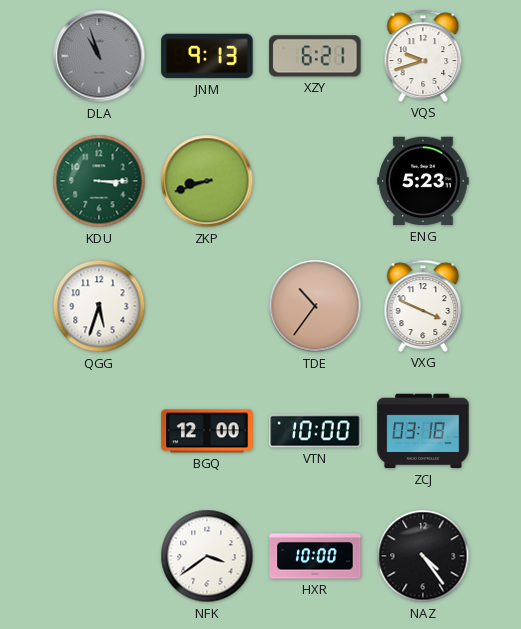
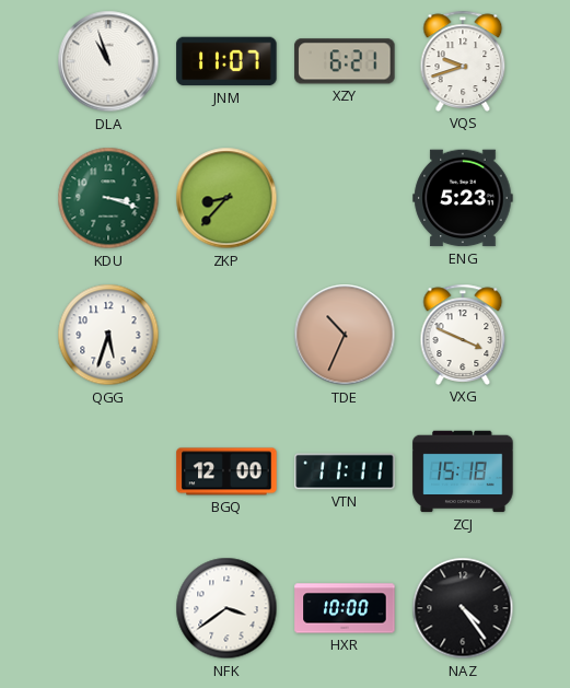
DLA dial: grey -> white (108, 61)
JNM: 9:13 -> 11:07 (226, 61)
KDU: 3:15 -> 3:18 (108, 198)
ZKP: 8:42 -> 8:37 (226, 198)
TDE: 10:36 -> 10:34 (345, 335)
VTN: 10:00 -> 11:11 (345, 471)
ZCJ: 03:18 -> 15:18 (463, 471)
